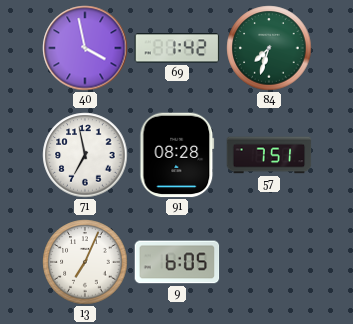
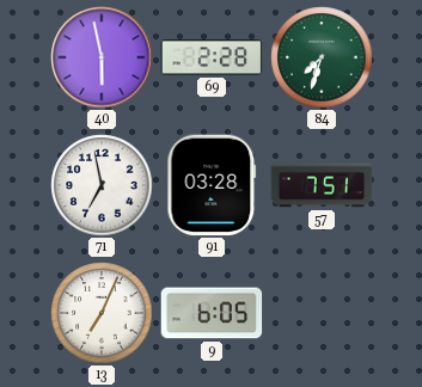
40: 3:58 -> 5:58 (102, 57)
69: 1:42 -> 2:28 (212, 57)
91: 08:28 -> 03:28 (212, 185)
